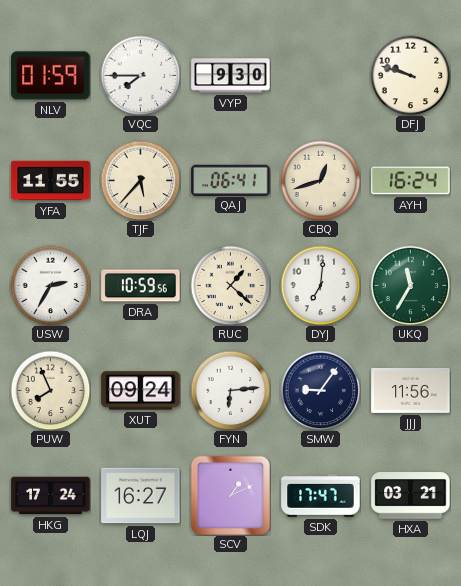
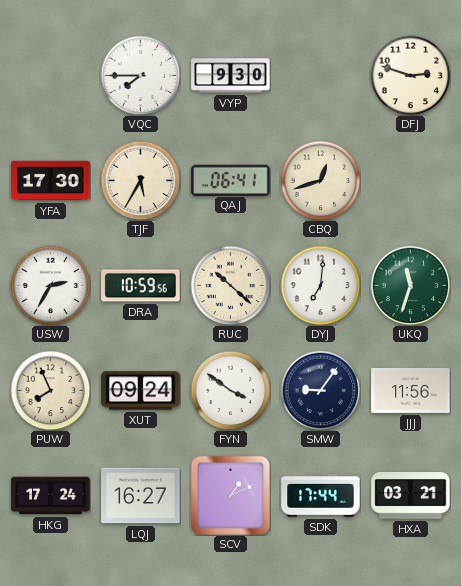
NLV: 01:59 -> none (51, 76)
DFJ: 9:48 -> 2:48 (410, 75)
YFA: 11:55 -> 17:30 (51, 181)
TJF: 5:37 -> 5:35 (140, 180)
AYH: 16:24 -> none (411, 181)
RUC: 1:22 -> 10:22 (230, 285)
UKQ: 11:35 -> 11:33 (410, 285)
FYN: 6:14 -> 3:51 (230, 390)
SDK: 17:47 -> 17:44 (321, 496)
